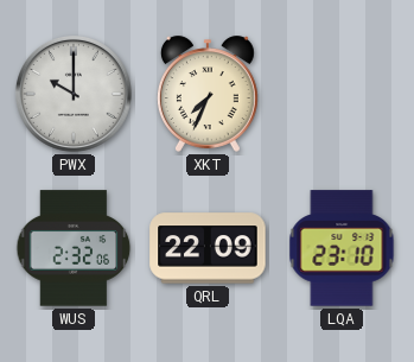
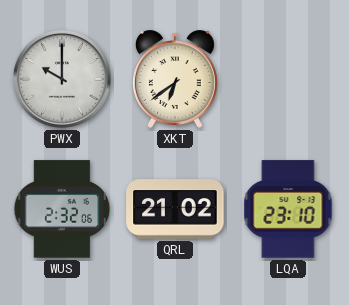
XKT: 7:34 -> 6:39 (175, 79)
QRL: 22:09 -> 21:02 (175, 209)
